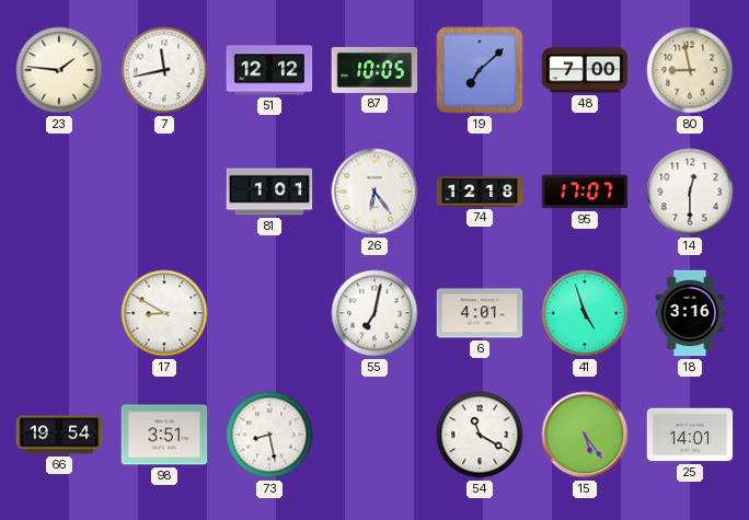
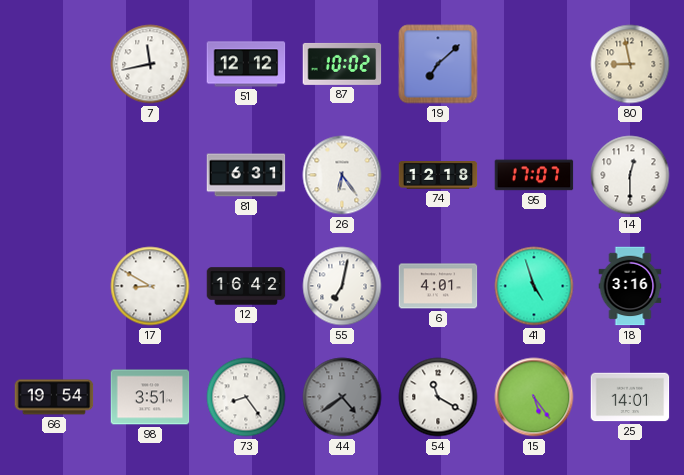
23: 1:46 -> none (59, 70)
87: 10:05 -> 10:02 (342, 64)
48: 7:00 -> none (585, 70)
81: 1:01 -> 6:31 (246, 175)
12: none -> 16:42 (246, 286)
73: 8:28 -> 8:24 (246, 397)
44: none -> 4:39 (342, 397)
